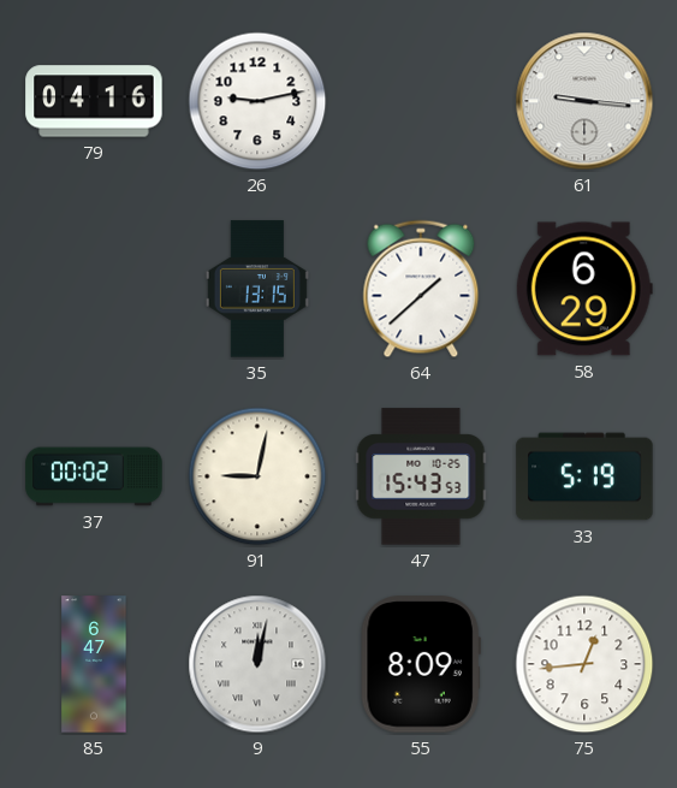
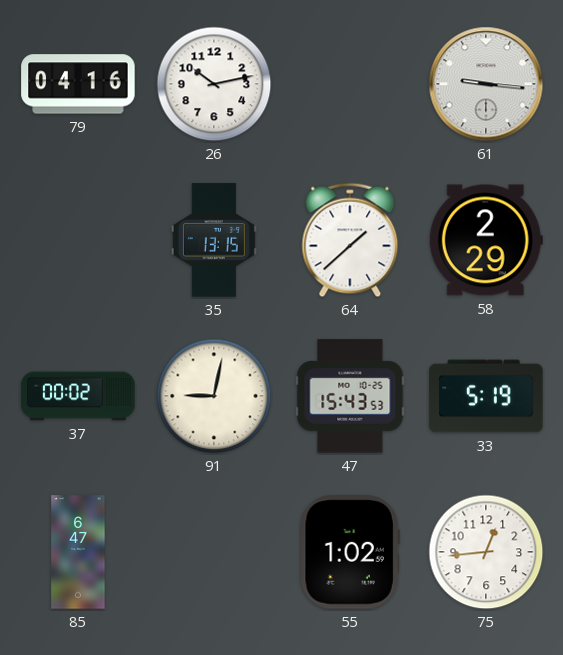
26: 9:13 -> 10:13 (214, 84)
58: 6:29 -> 2:29 (486, 240)
9: 12:02 -> none (257, 664)
55: 8:09 -> 1:02 (350, 552)
